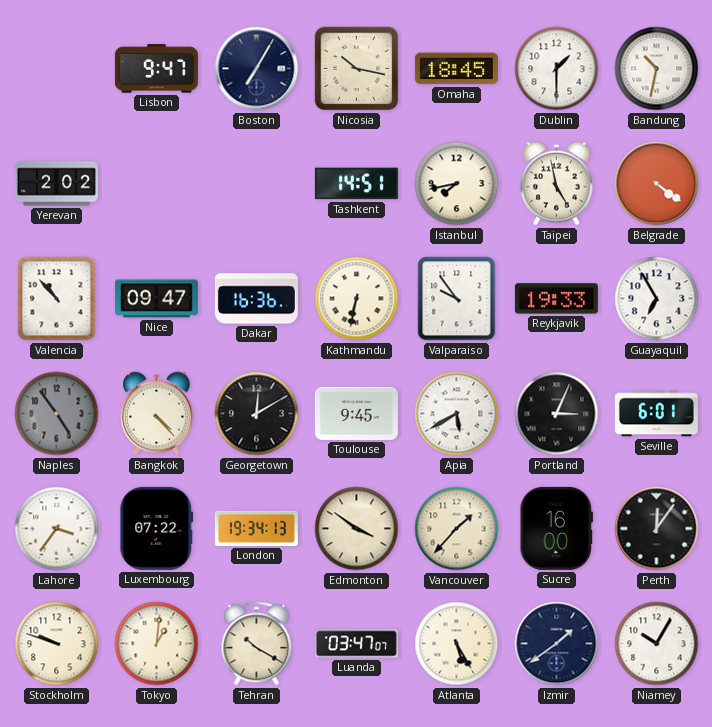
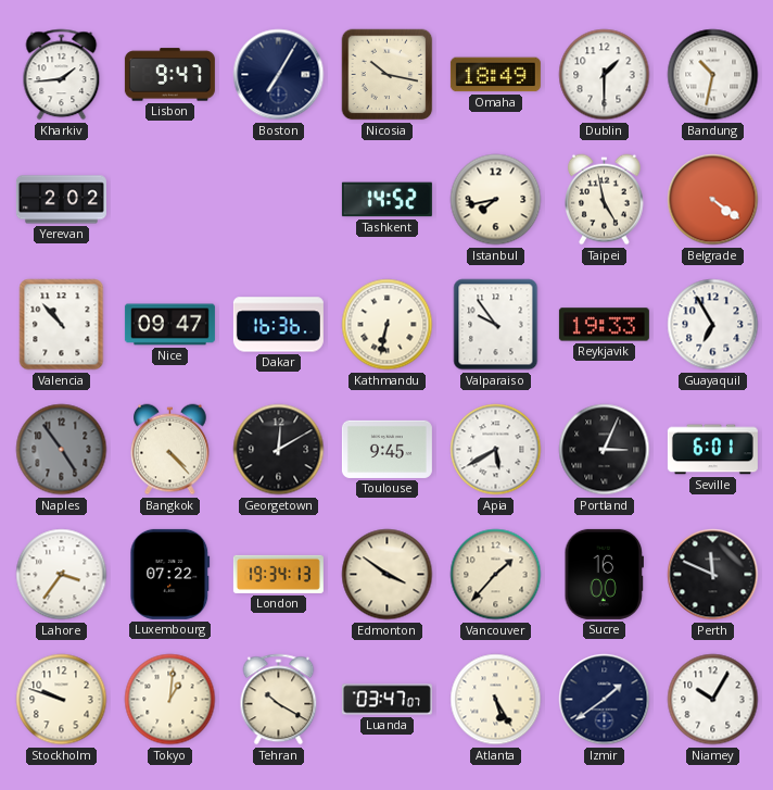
Kharkiv: none -> 1:44 (62, 75)
Omaha: 18:45 -> 18:49 (495, 75)
Tashkent: 14:51 -> 14:52 (386, 200)
Perth: 12:06 -> 11:49 (713, 575)
